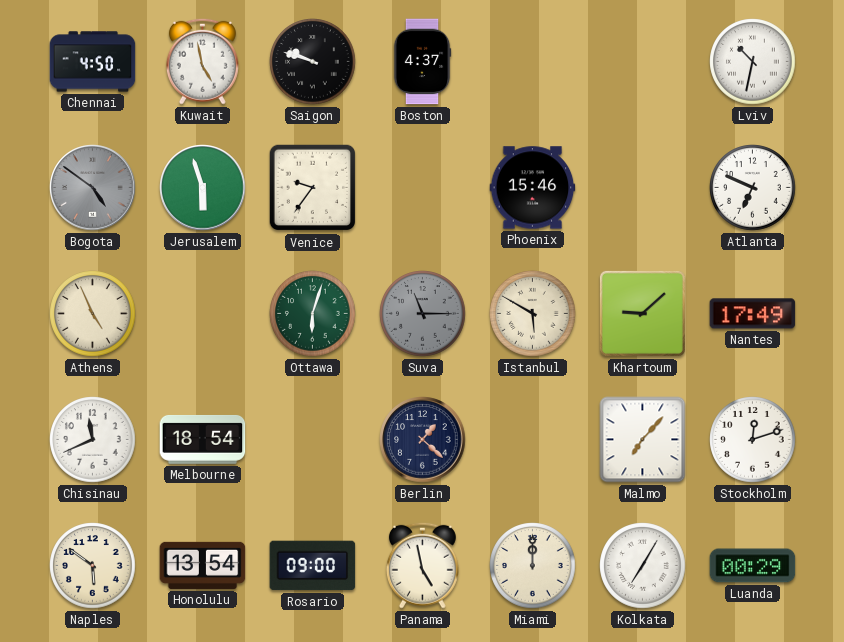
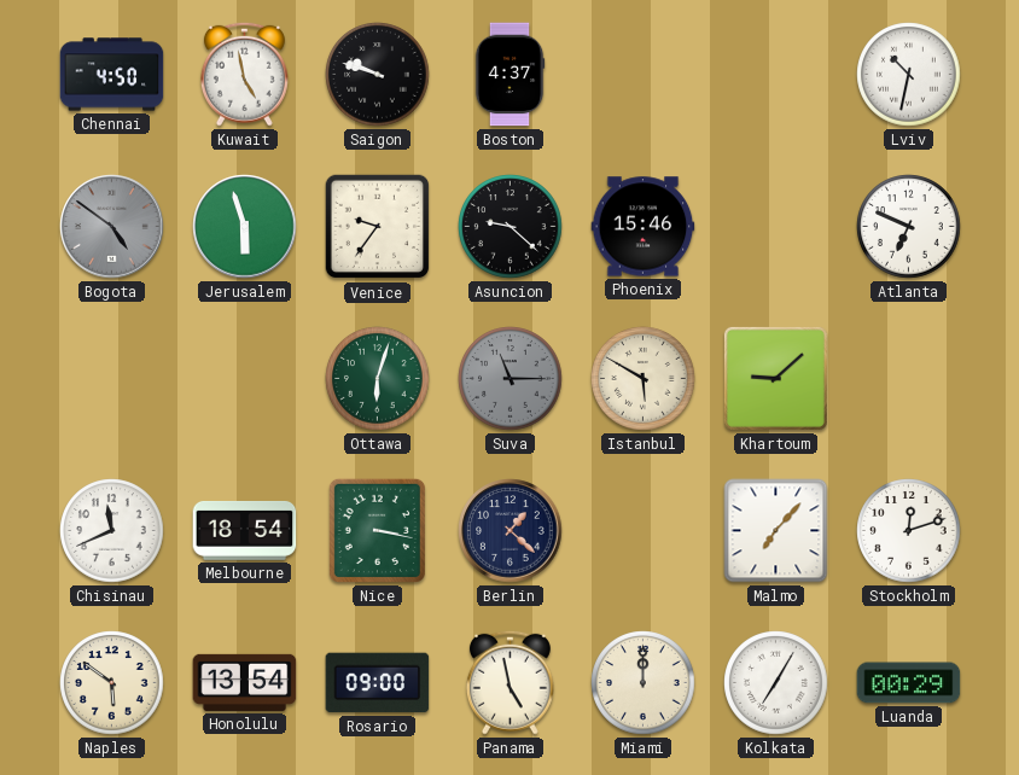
Asuncion: none -> 9:22 (511, 227)
Athens: 4:56 -> none (93, 314)
Nantes: 17:49 -> none (753, 314)
Nice: none -> 3:17 (377, 530)
